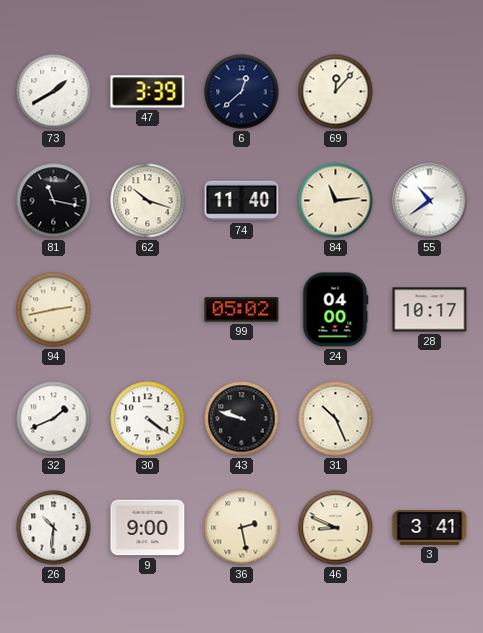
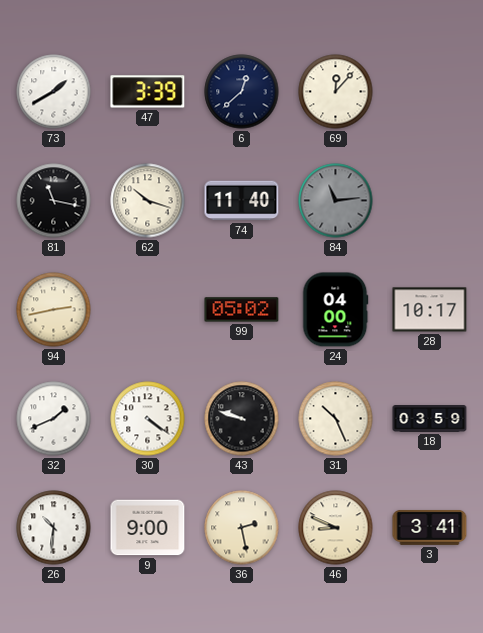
84 dial: cream -> grey (336, 201)
55: 10:39 -> none (430, 201)
18: none -> 03:59 (430, 419)
